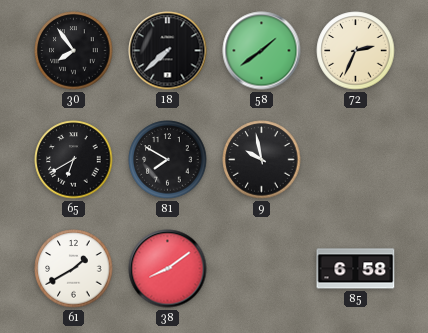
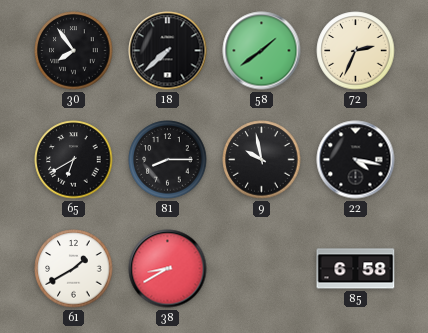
81: 7:50 -> 8:15 (168, 160)
22: none -> 4:17 (356, 160)
38: 8:09 -> 8:40 (168, 269)
